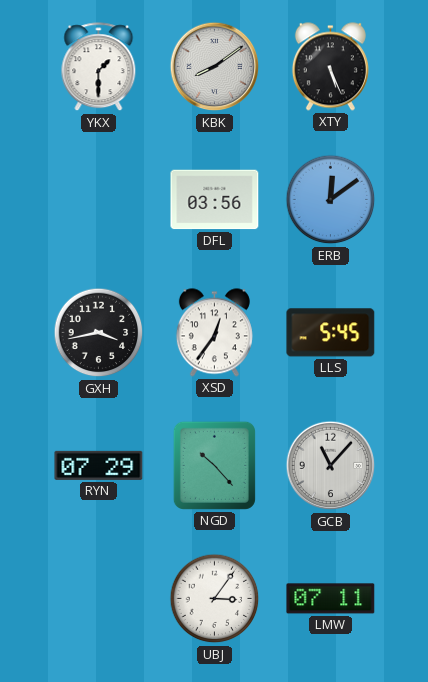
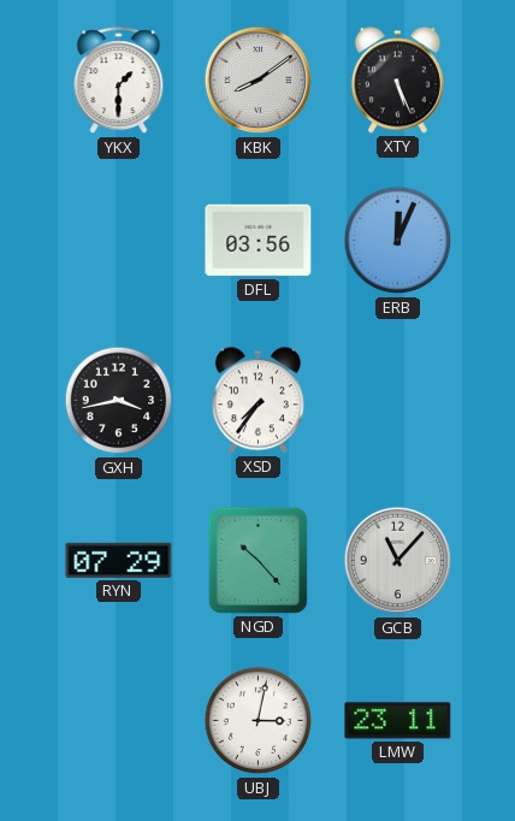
ERB: 12:09 -> 12:04 (398, 241)
XSD: 12:36 -> 7:36 (257, 401)
LLS: 5:45 -> none (331, 333)
UBJ: 3:06 -> 3:02 (259, 721)
LMW: 07:11 -> 23:11 (398, 721)
